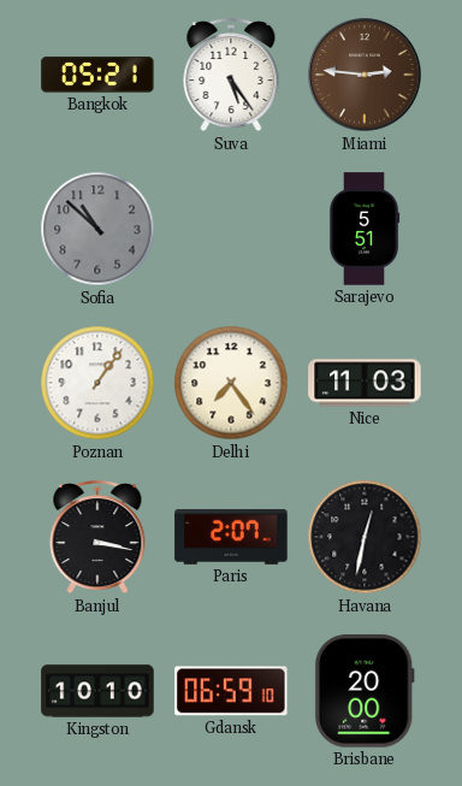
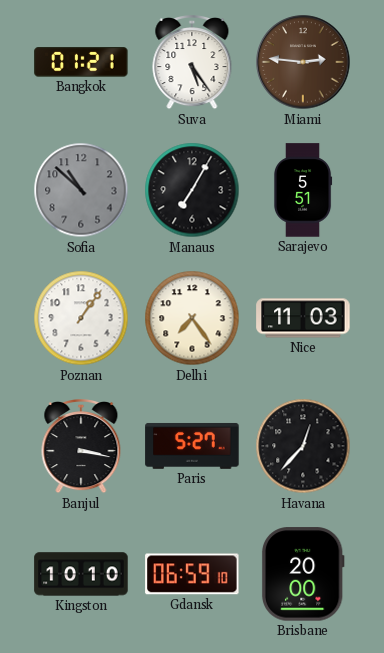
Bangkok: 05:21 -> 01:21 (81, 62)
Manaus: none -> 7:05 (192, 190)
Paris: 2:07 -> 5:27 (192, 446)
Havana: 12:32 -> 12:37 (303, 446)
